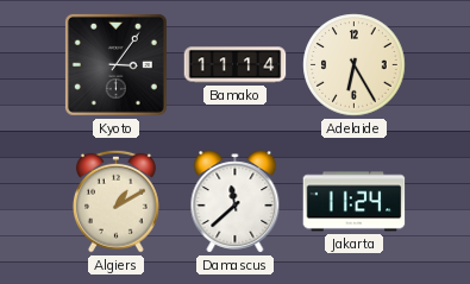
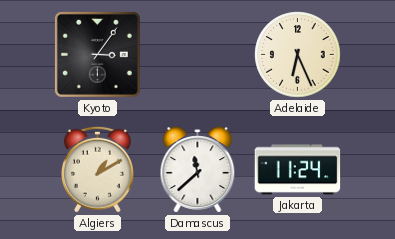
Bamako: 11:14 -> none (236, 65)
Adelaide: 6:25 -> 6:26 (298, 55)
